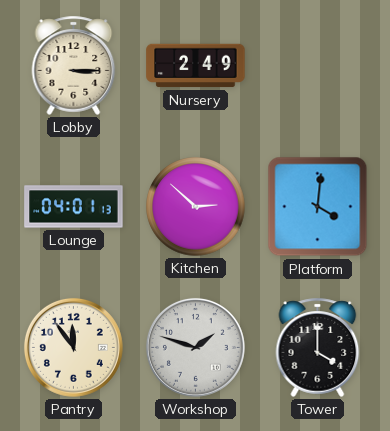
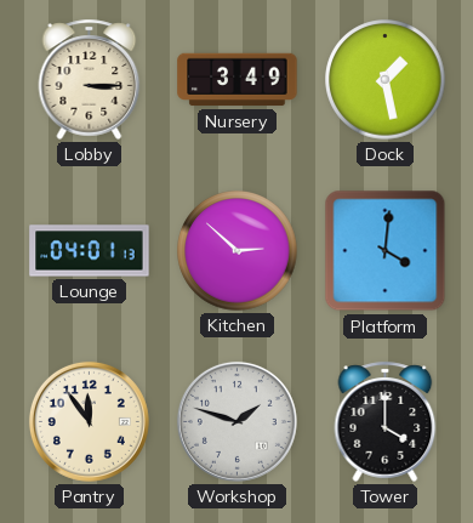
Nursery: 2:49 -> 3:49 (238, 80)
Dock: none -> 1:28 (386, 80)
